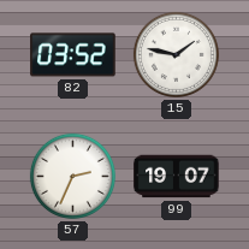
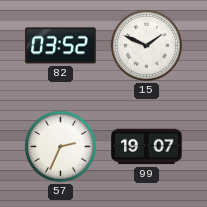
15: 1:47 -> 1:49 (146, 45)
